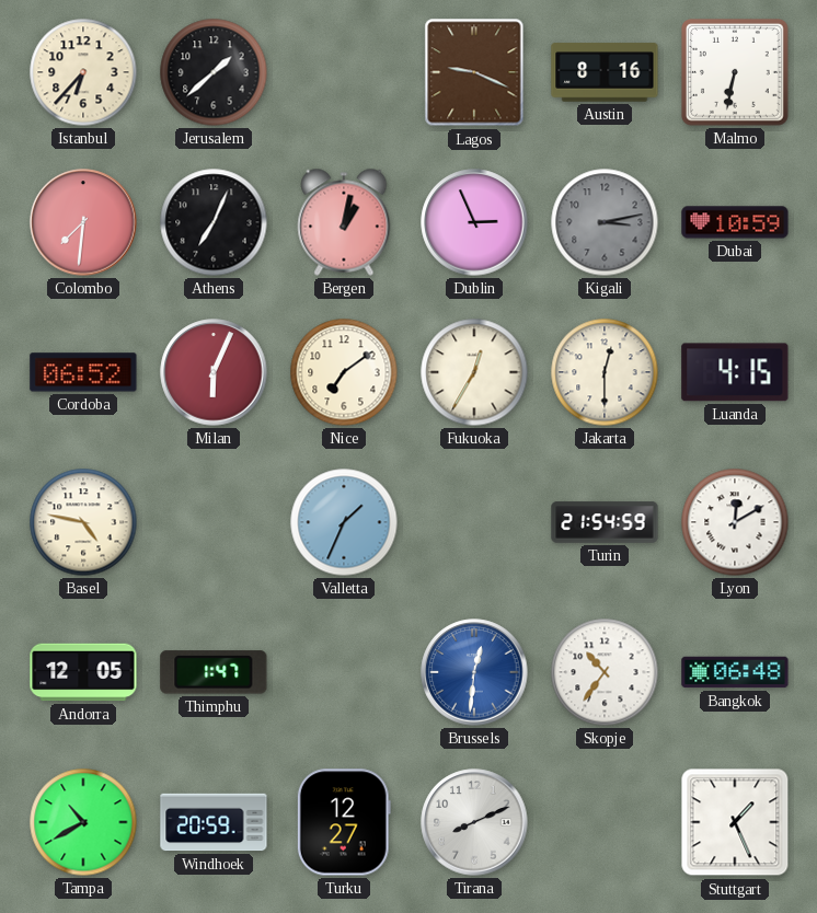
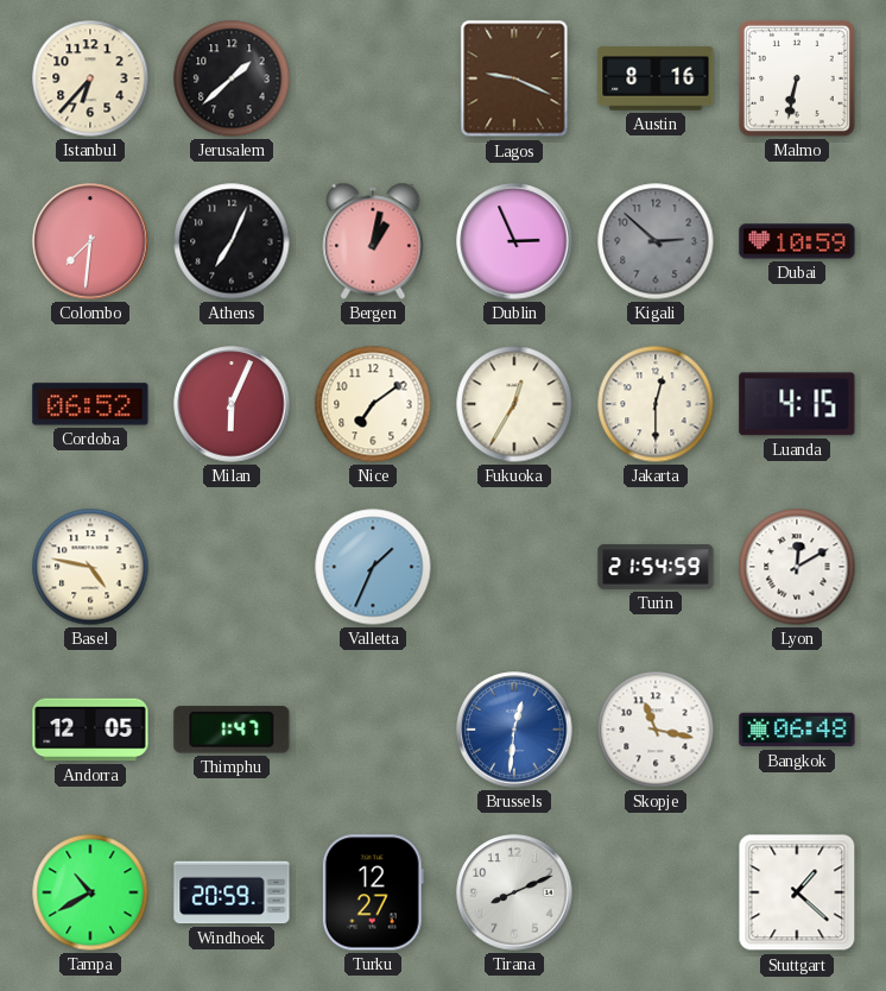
Kigali: 3:13 -> 2:52 (656, 241)
Skopje: 10:36 -> 11:17 (656, 730)
Stuttgart: 1:26 -> 1:22 (797, 892)
